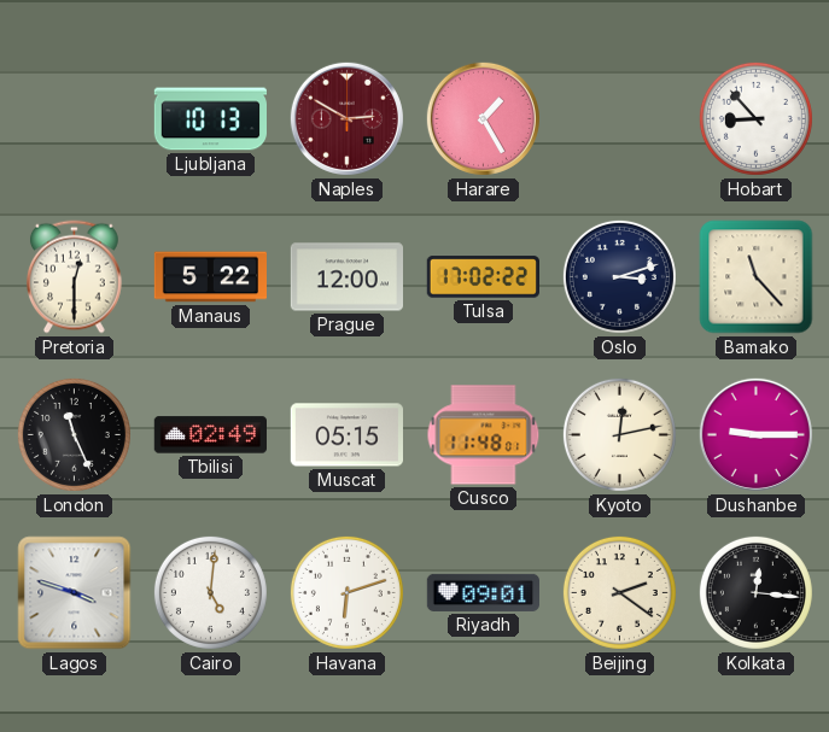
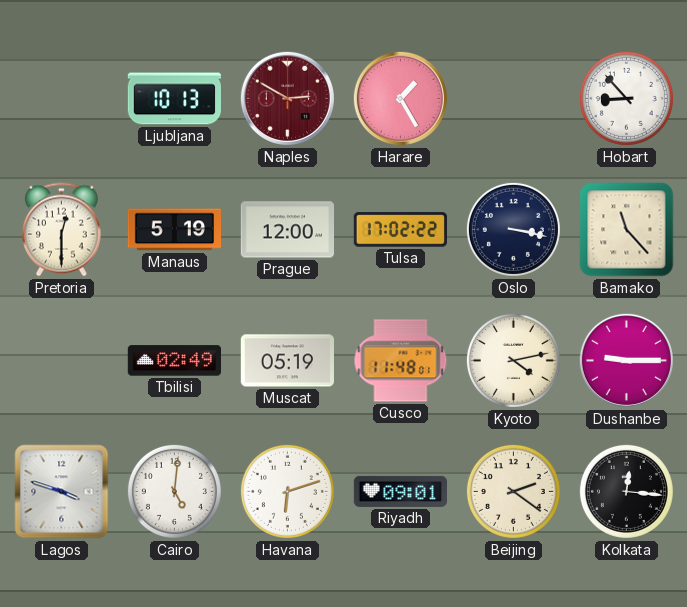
Manaus: 5:22 -> 5:19 (174, 230)
Oslo: 3:12 -> 3:17 (513, 229)
London: 11:26 -> none (74, 434)
Muscat: 05:15 -> 05:19 (287, 361)
Kyoto: 12:13 -> 4:13 (513, 360)
